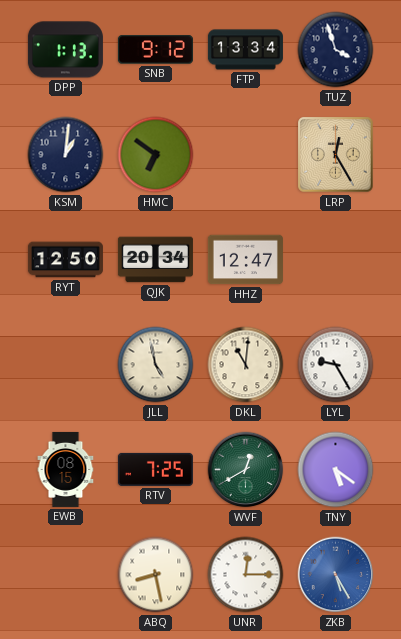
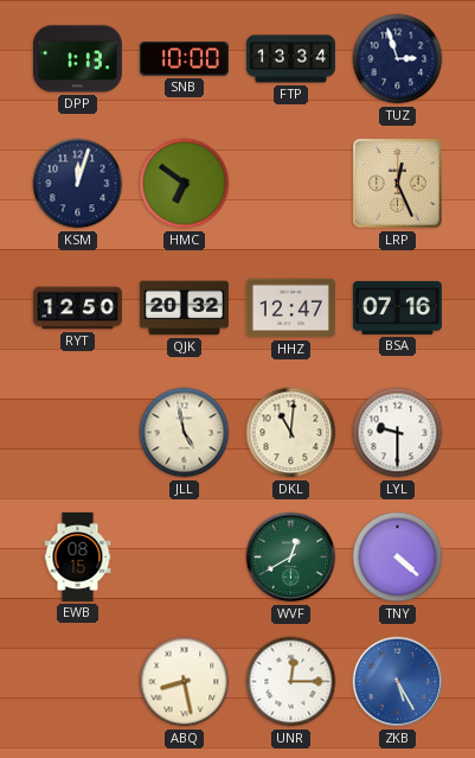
SNB: 9:12 -> 10:00 (184, 59)
TUZ: 3:57 -> 2:57 (398, 59)
KSM: 1:01 -> 12:03 (78, 184)
LRP: 12:25 -> 12:26 (398, 184)
QJK: 20:34 -> 20:32 (184, 308)
BSA: none -> 07:16 (397, 307)
LYL: 9:25 -> 9:30 (398, 433)
RTV: 7:25 -> none (155, 469)
TNY: 5:21 -> 4:22 (398, 558)
